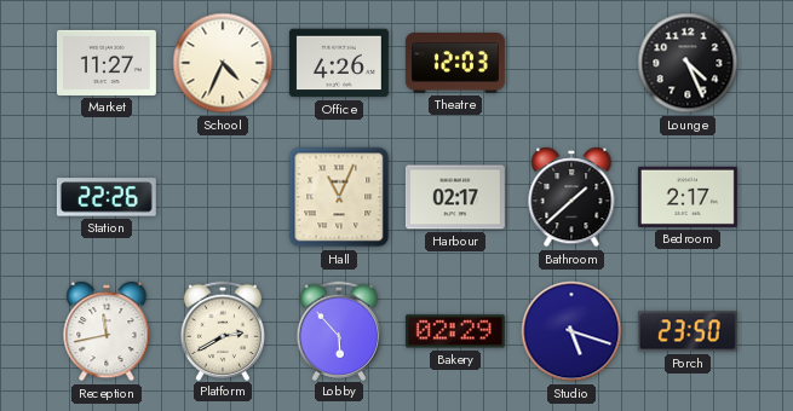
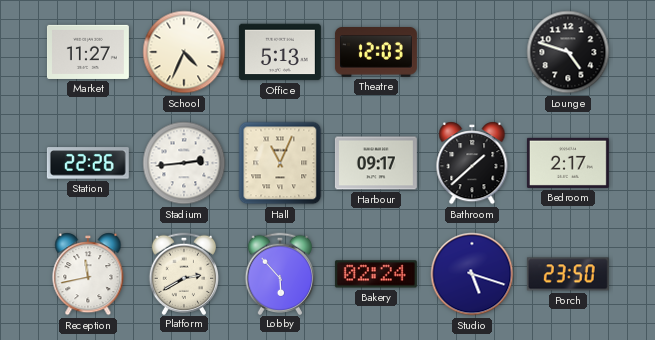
Office: 4:26 -> 5:13 (280, 52)
Lounge: 4:26 -> 4:48 (568, 52)
Stadium: none -> 2:44 (184, 163)
Harbour: 02:17 -> 09:17 (376, 163)
Bakery: 02:29 -> 02:24 (376, 274)
